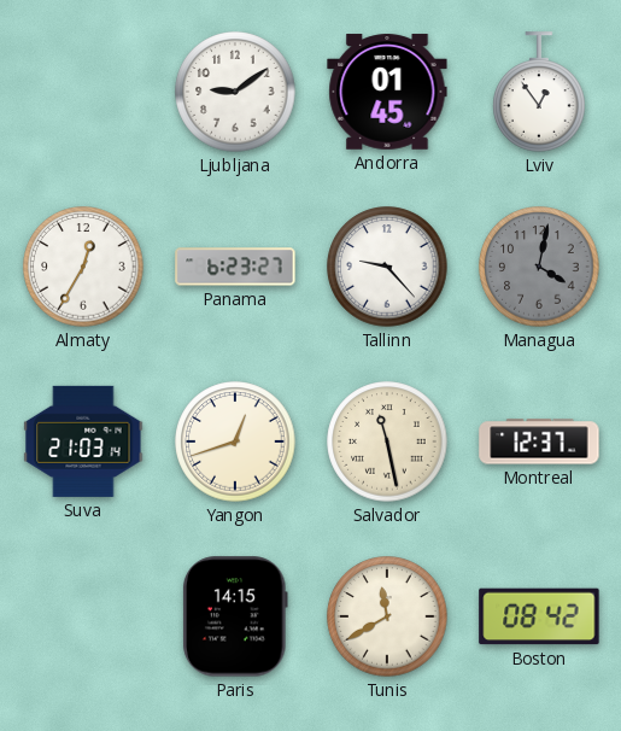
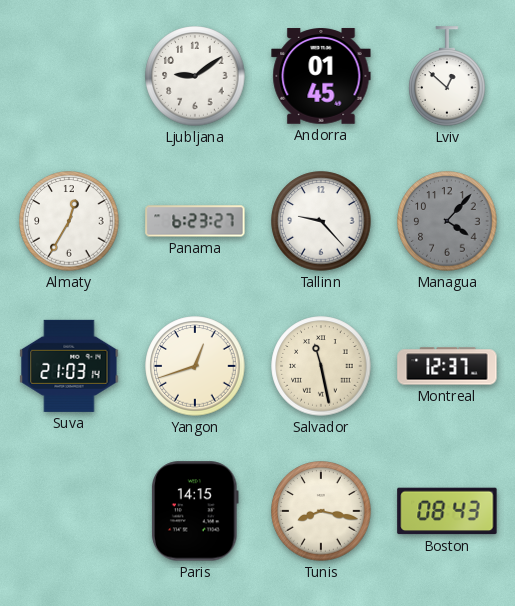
Lviv: 12:54 -> 12:52 (447, 76)
Managua: 4:02 -> 4:07 (447, 221)
Tunis: 11:40 -> 8:17 (321, 511)
Boston: 08:42 -> 08:43 (447, 511)
